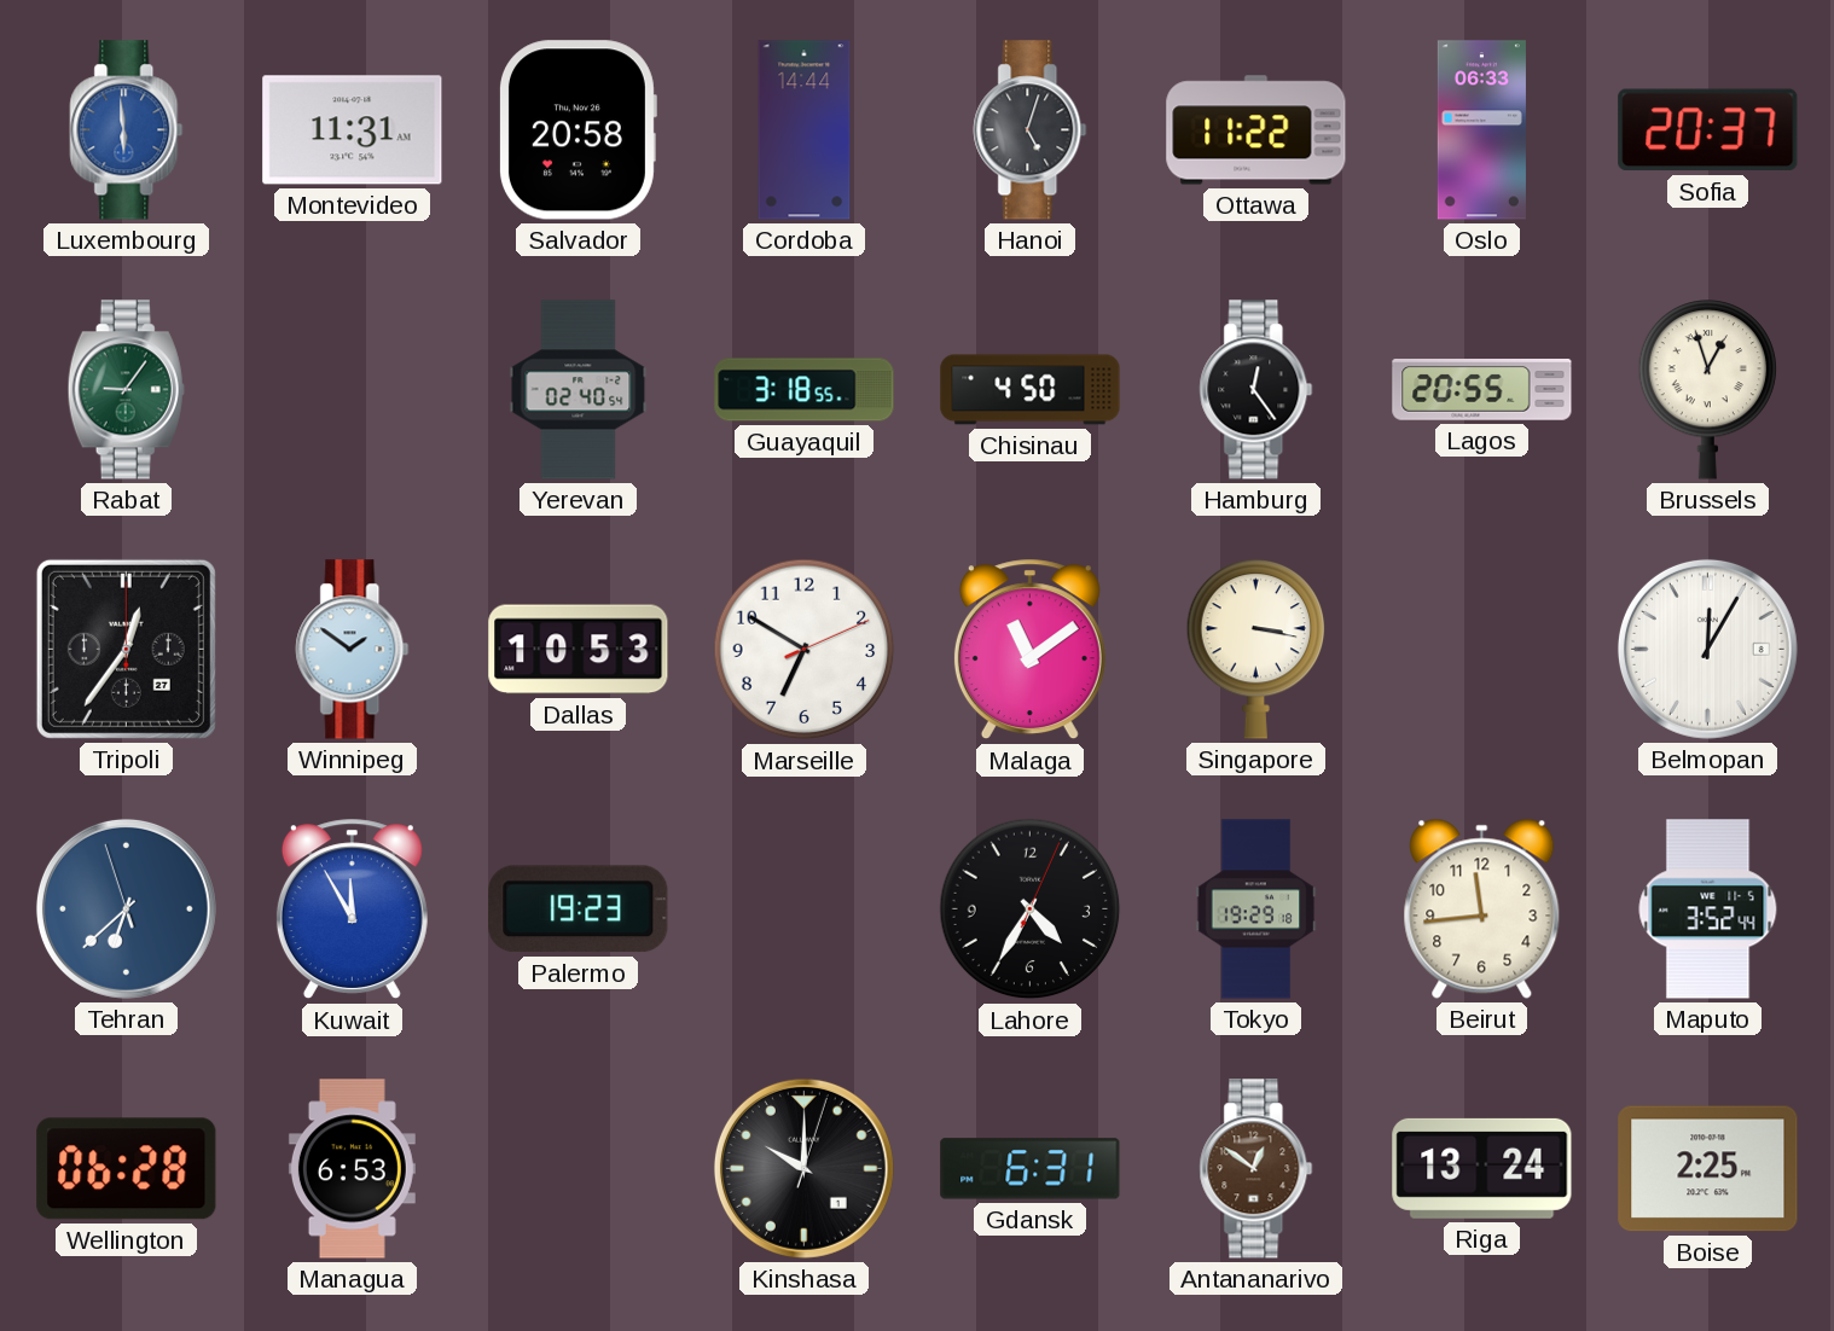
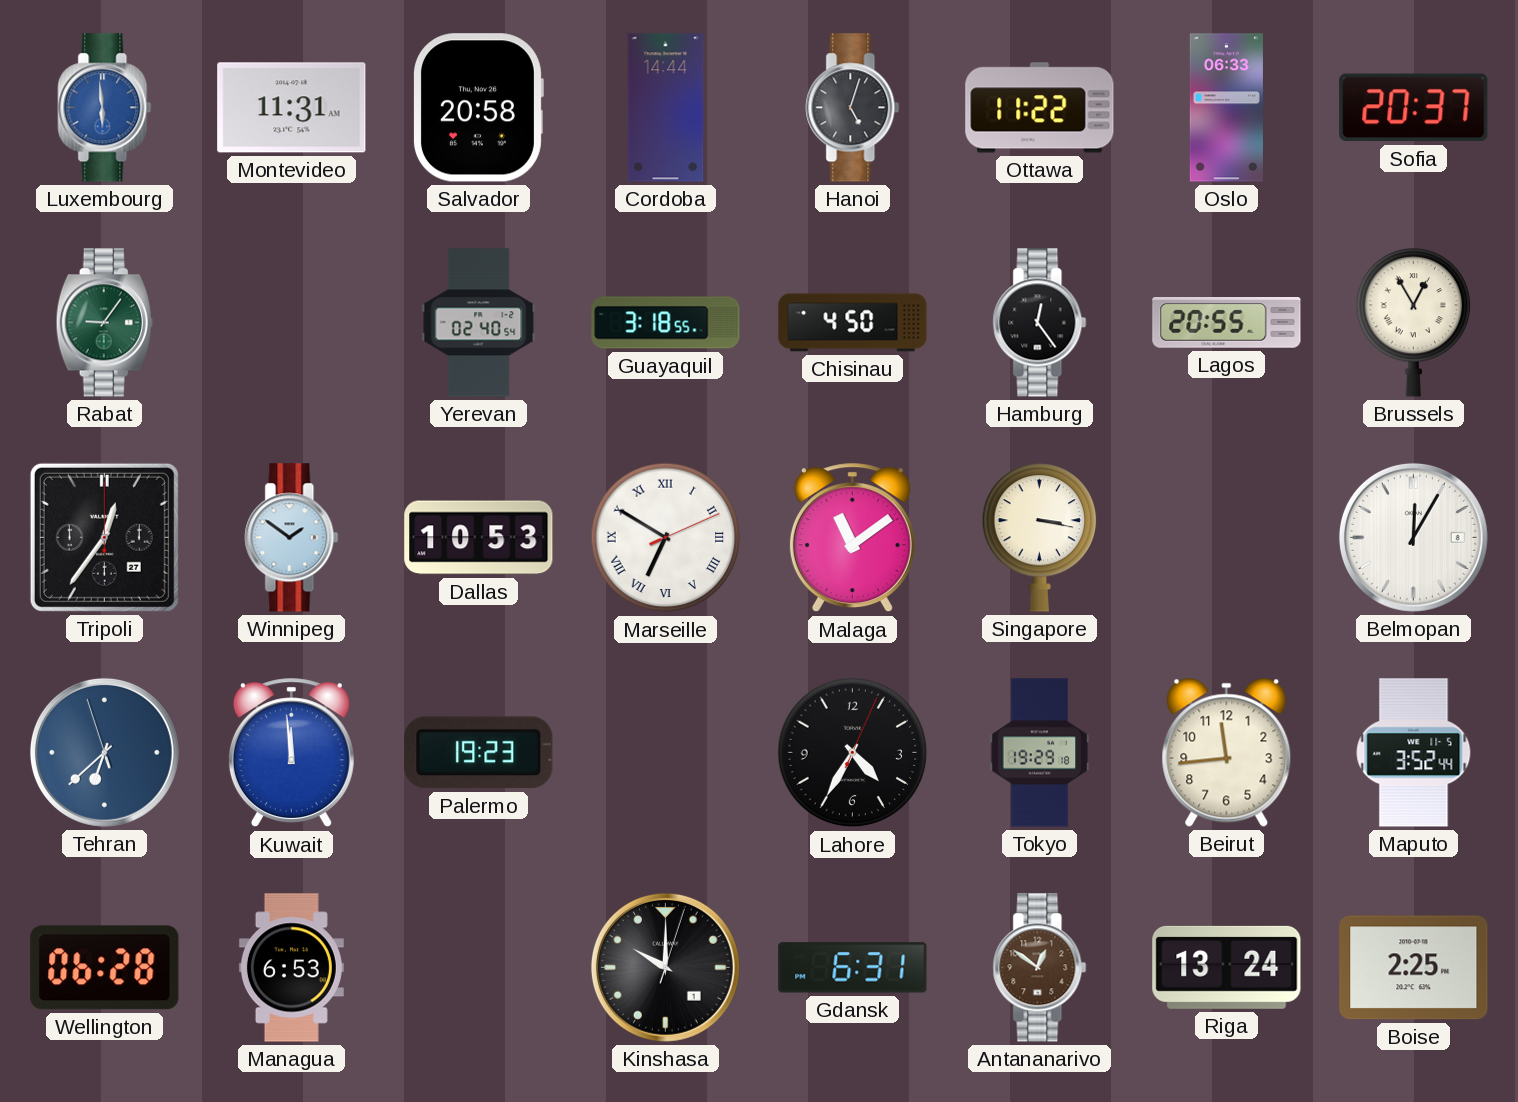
Brussels: 12:57 -> 12:55 (1414, 323)
Marseille numerals: Arabic -> Roman (666, 538)
Kuwait: 11:55 -> 11:59 (291, 753)
